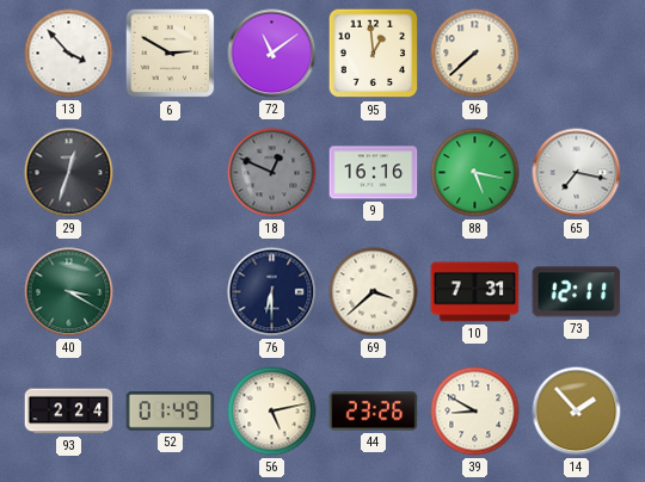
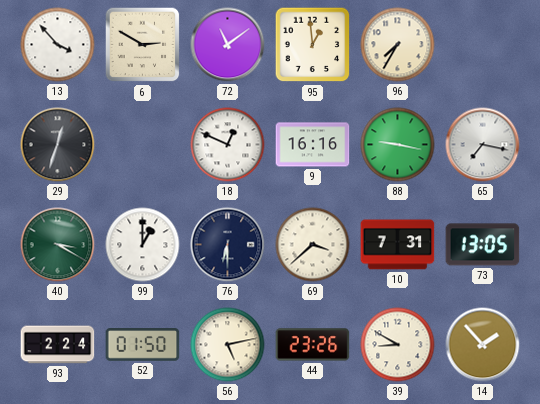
96: 7:38 -> 7:35 (398, 45)
18 dial: grey -> white (228, 145)
88: 5:17 -> 9:17 (398, 145)
99: none -> 1:00 (143, 245)
73: 12:11 -> 13:05 (483, 245)
52: 01:49 -> 01:50 (143, 345)
